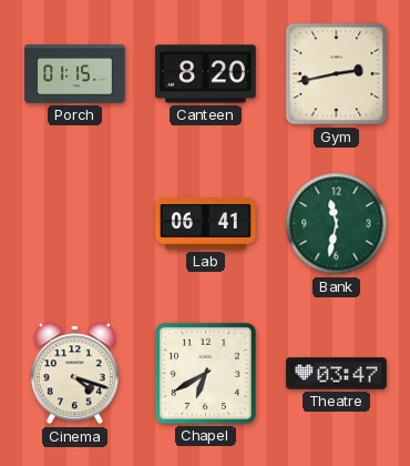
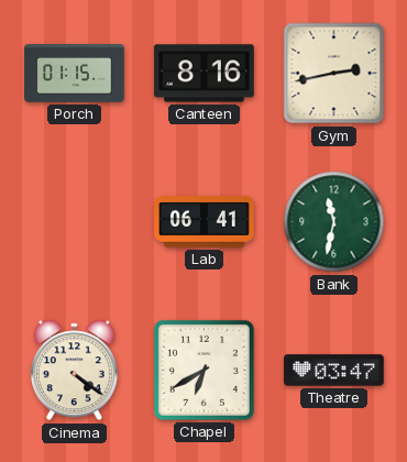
Canteen: 8:20 -> 8:16 (205, 74)
Cinema: 4:18 -> 4:21 (74, 371)
